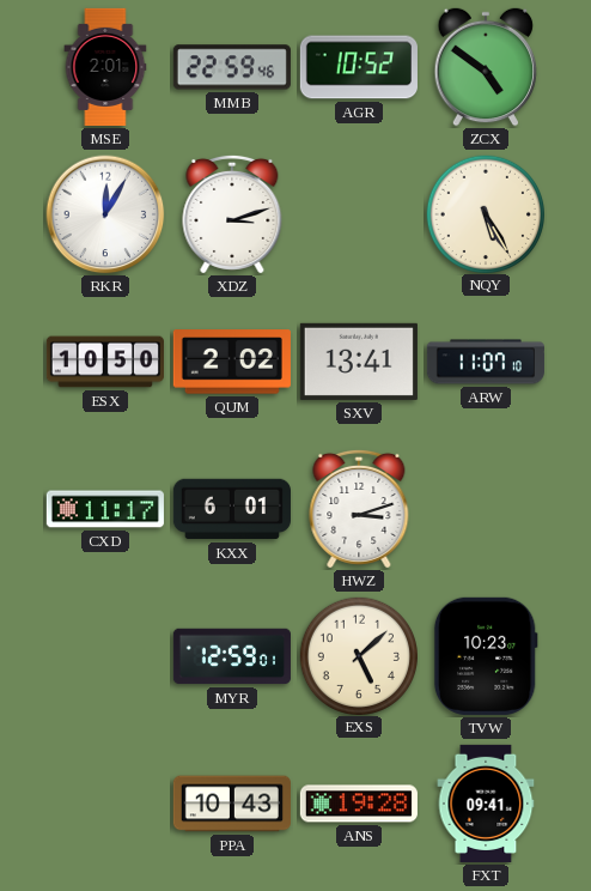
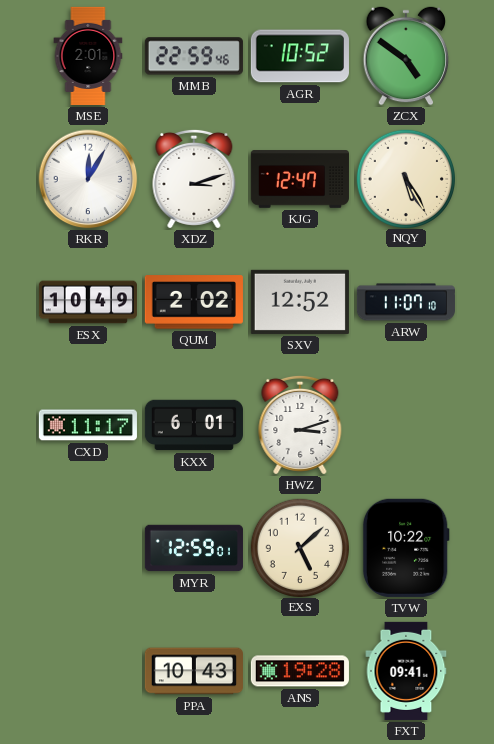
KJG: none -> 12:47 (300, 179)
ESX: 10:50 -> 10:49 (88, 302)
SXV: 13:41 -> 12:52 (300, 302)
TVW: 10:23 -> 10:22 (406, 548)
